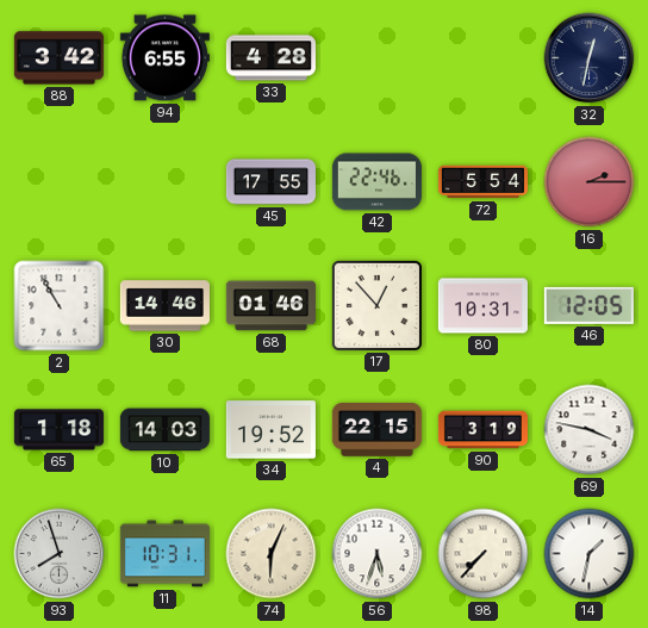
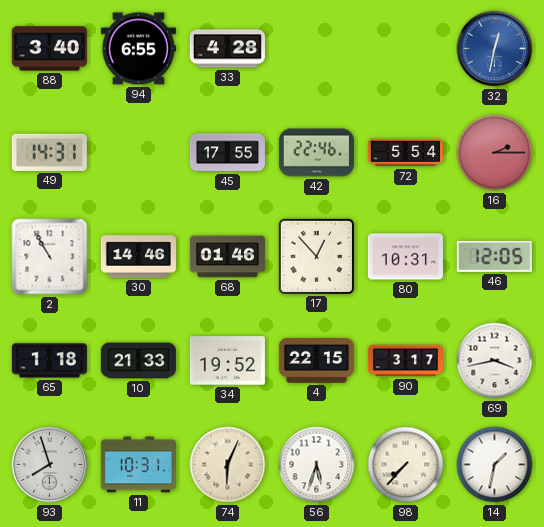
88: 3:42 -> 3:40 (49, 49)
32 dial: navy -> blue (495, 49)
49: none -> 14:31 (49, 152)
10: 14:03 -> 21:33 (138, 361)
90: 3:19 -> 3:17 (405, 361)
69: 3:47 -> 3:43 (495, 361)
